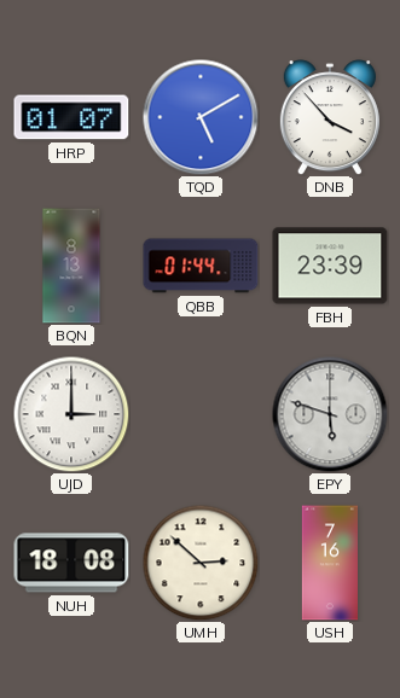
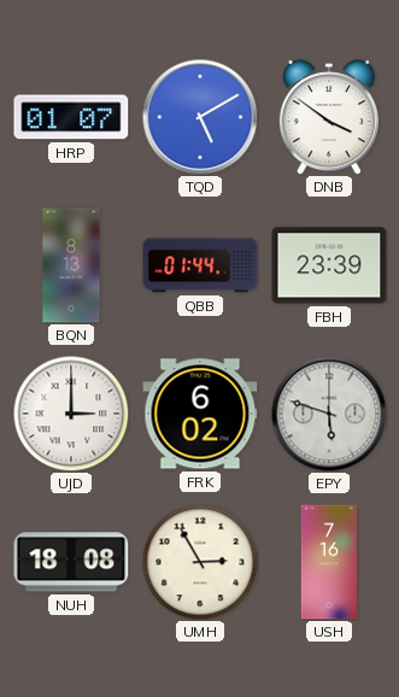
DNB: 3:53 -> 3:51 (329, 117)
FRK: none -> 6:02 (200, 414)
UMH: 2:52 -> 2:55 (200, 562)
